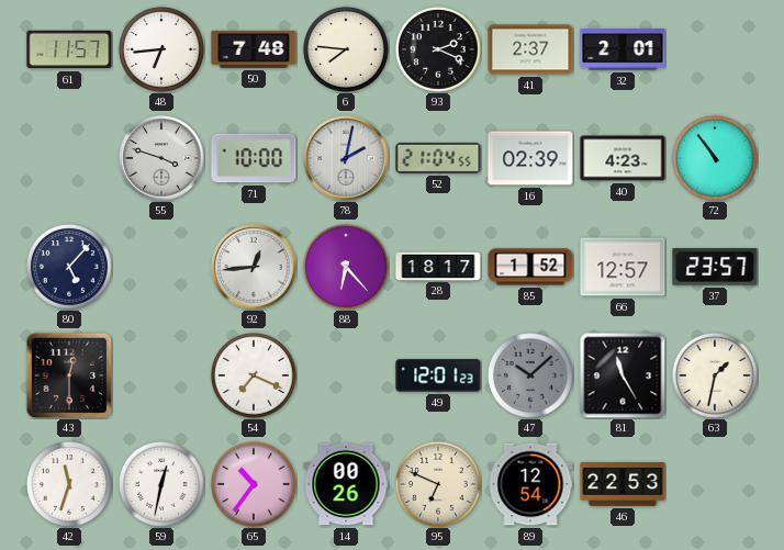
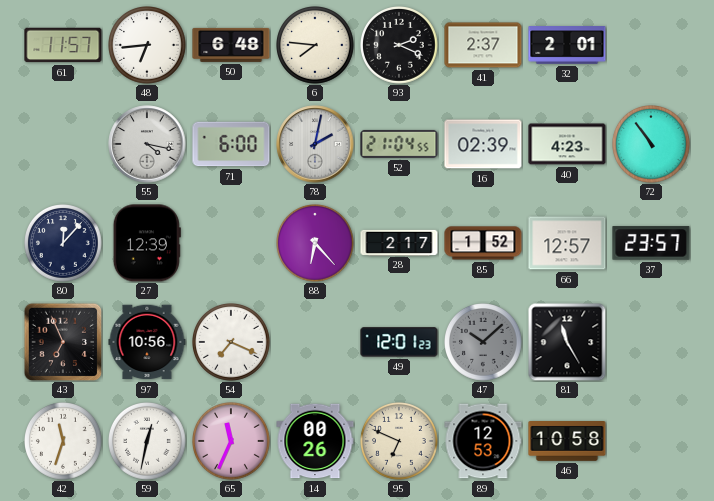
50: 7:48 -> 6:48 (231, 45)
55: 3:48 -> 4:17 (147, 144)
71: 10:00 -> 6:00 (231, 144)
80: 5:07 -> 12:07 (64, 244)
27: none -> 12:39 (147, 243)
92: 12:44 -> none (254, 267)
28: 18:17 -> 2:17 (399, 242)
43: 12:30 -> 6:56 (63, 342)
97: none -> 10:56 (147, 342)
63: 1:32 -> none (716, 377)
65: 10:36 -> 11:34 (232, 442)
89: 12:54 -> 12:53 (483, 441)
46: 22:53 -> 10:58 (567, 442)
